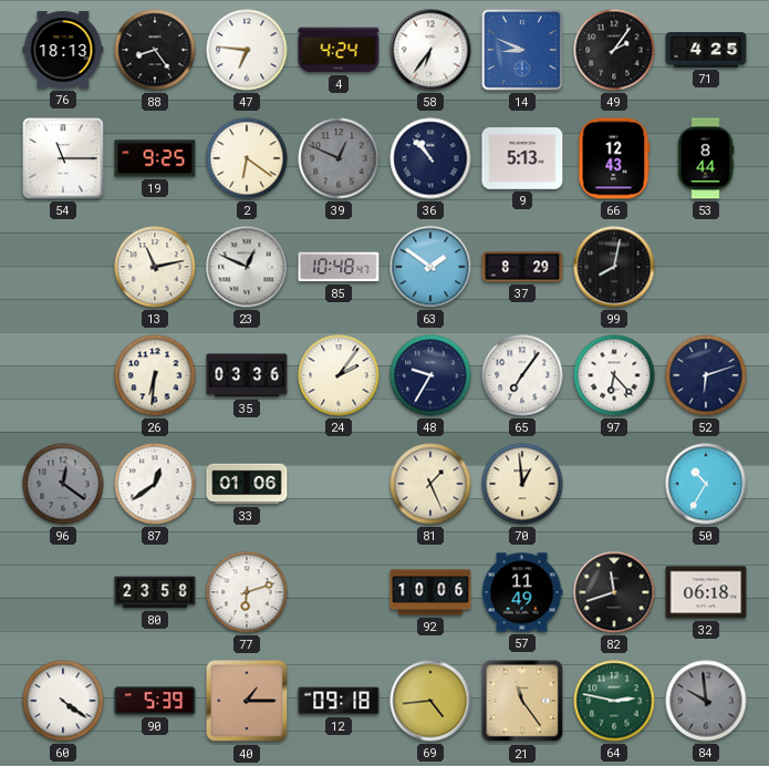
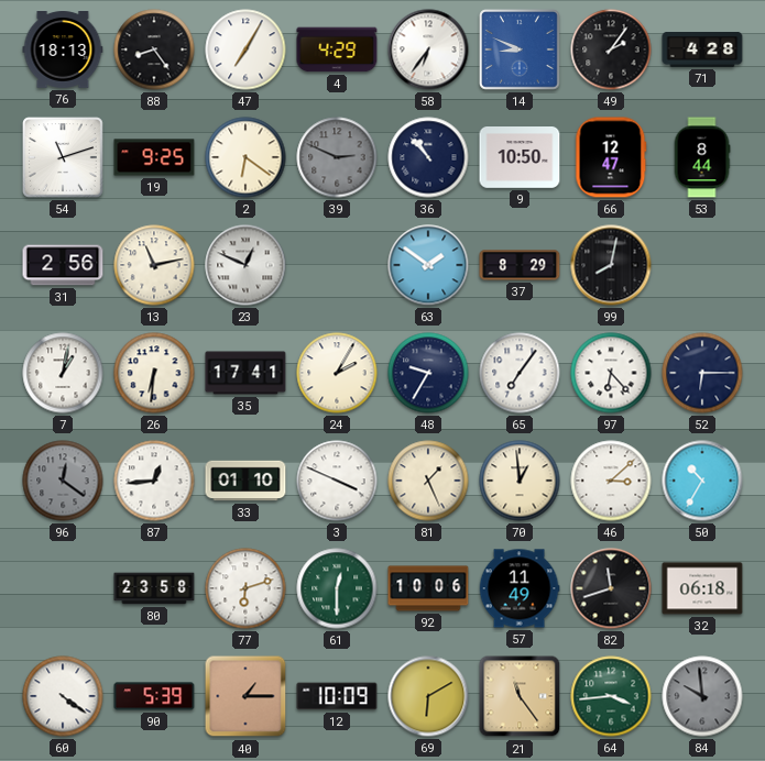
47: 6:46 -> 7:05 (245, 49)
4: 4:24 -> 4:29 (337, 49)
71: 4:25 -> 4:28 (702, 51)
54: 11:15 -> 11:12 (64, 158)
39: 12:49 -> 2:49 (337, 157)
9: 5:13 -> 10:50 (520, 158)
66: 12:43 -> 12:47 (611, 157)
31: none -> 2:56 (63, 265)
85: 10:48 -> none (339, 267)
7: none -> 1:02 (63, 373)
35: 03:36 -> 17:41 (245, 373)
24: 2:06 -> 2:05 (337, 373)
52: 6:12 -> 6:15 (702, 373)
87: 12:39 -> 12:44 (154, 481)
33: 01:06 -> 01:10 (245, 481)
3: none -> 3:49 (337, 481)
46: none -> 3:08 (611, 481)
61: none -> 12:30 (337, 588)
12: 09:18 -> 10:09 (337, 696)
69: 4:44 -> 6:10 (428, 696)
64: 2:47 -> 3:44 (611, 696)
